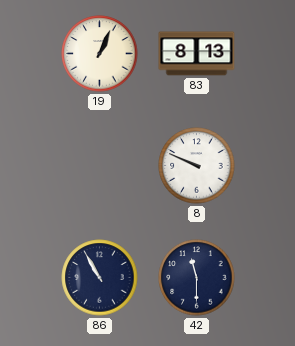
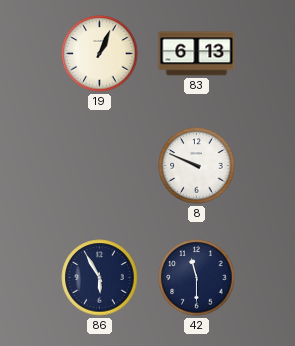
83: 8:13 -> 6:13 (197, 54)
86: 10:55 -> 5:55 (100, 278)
